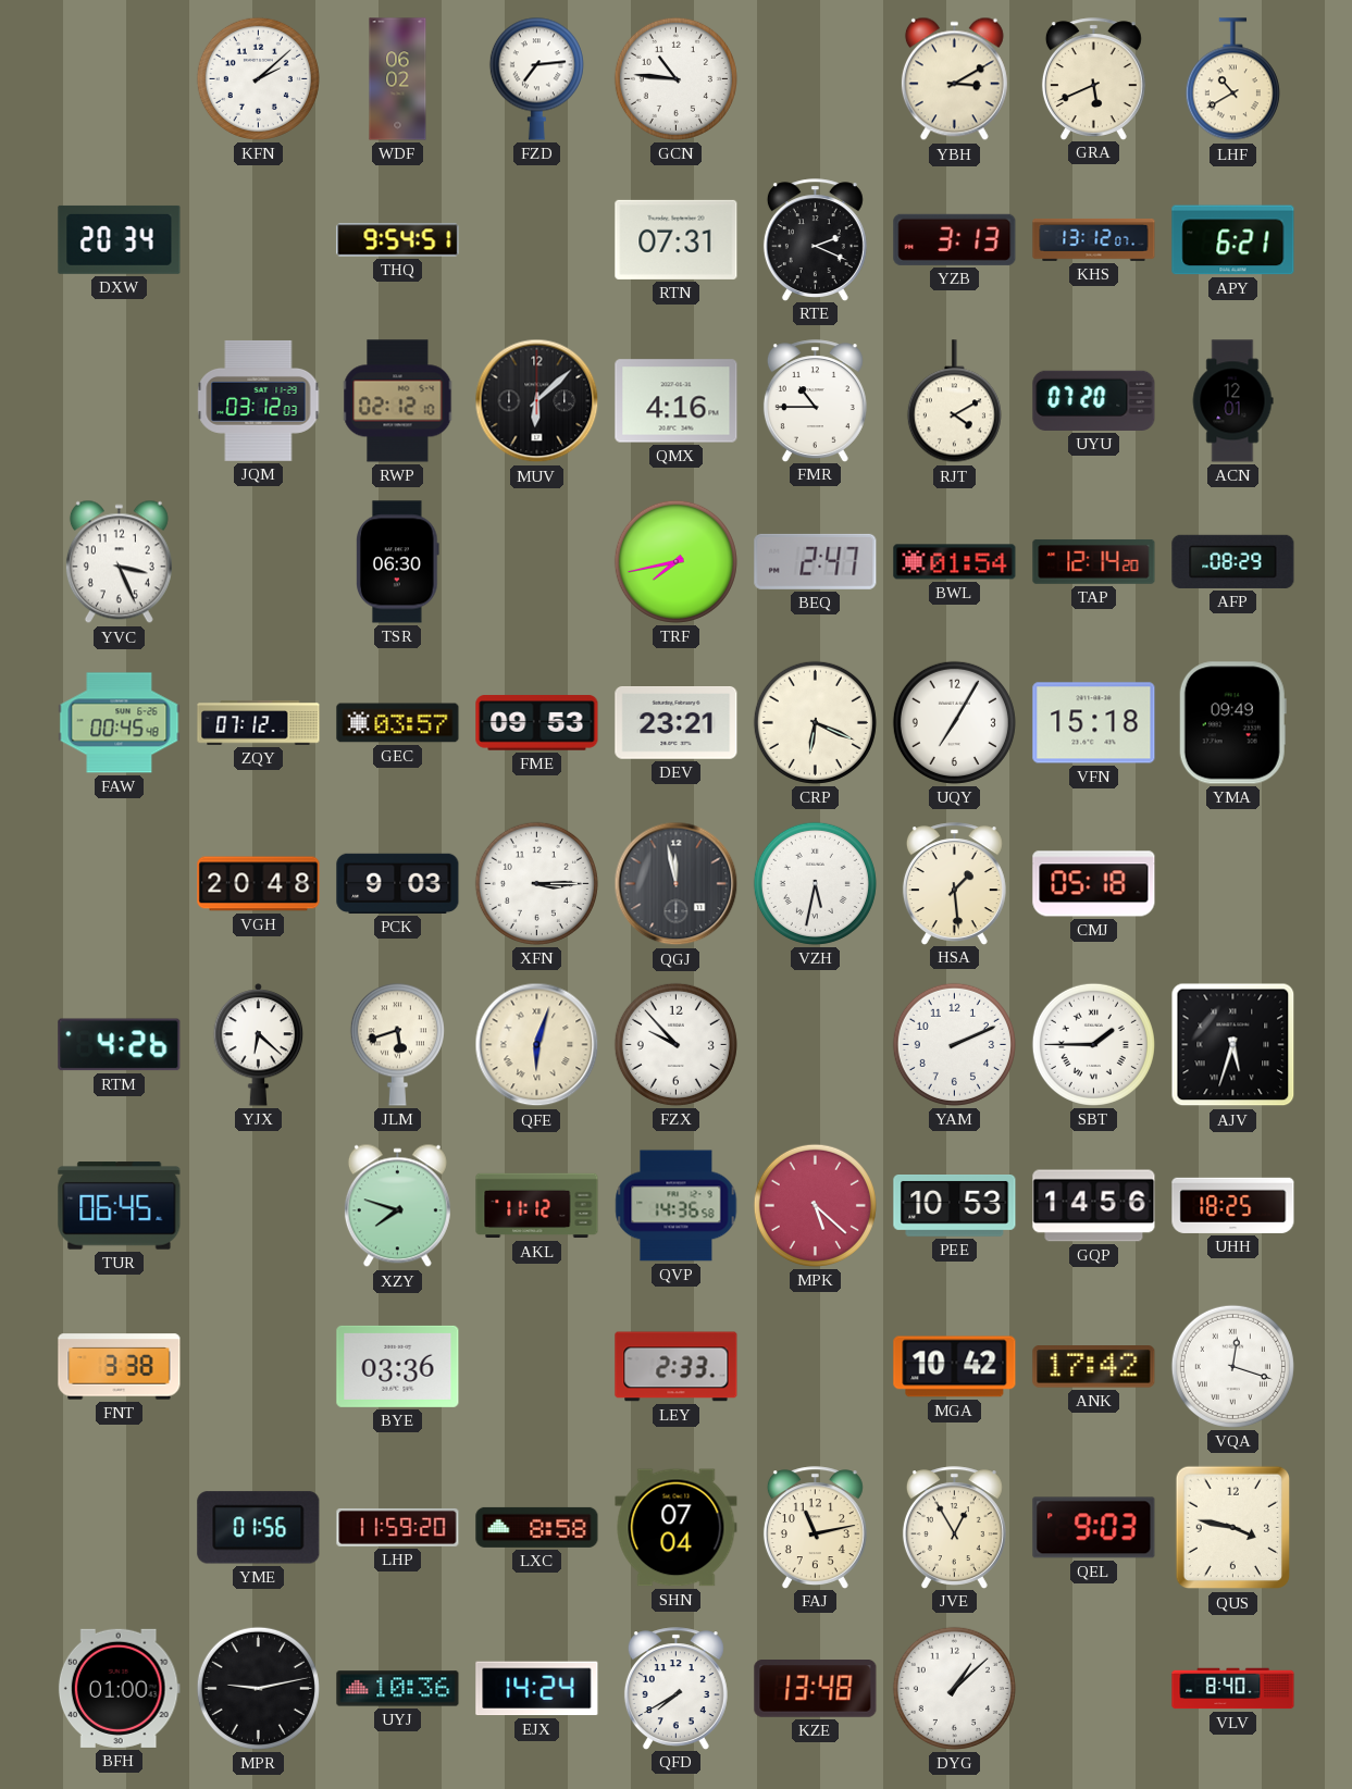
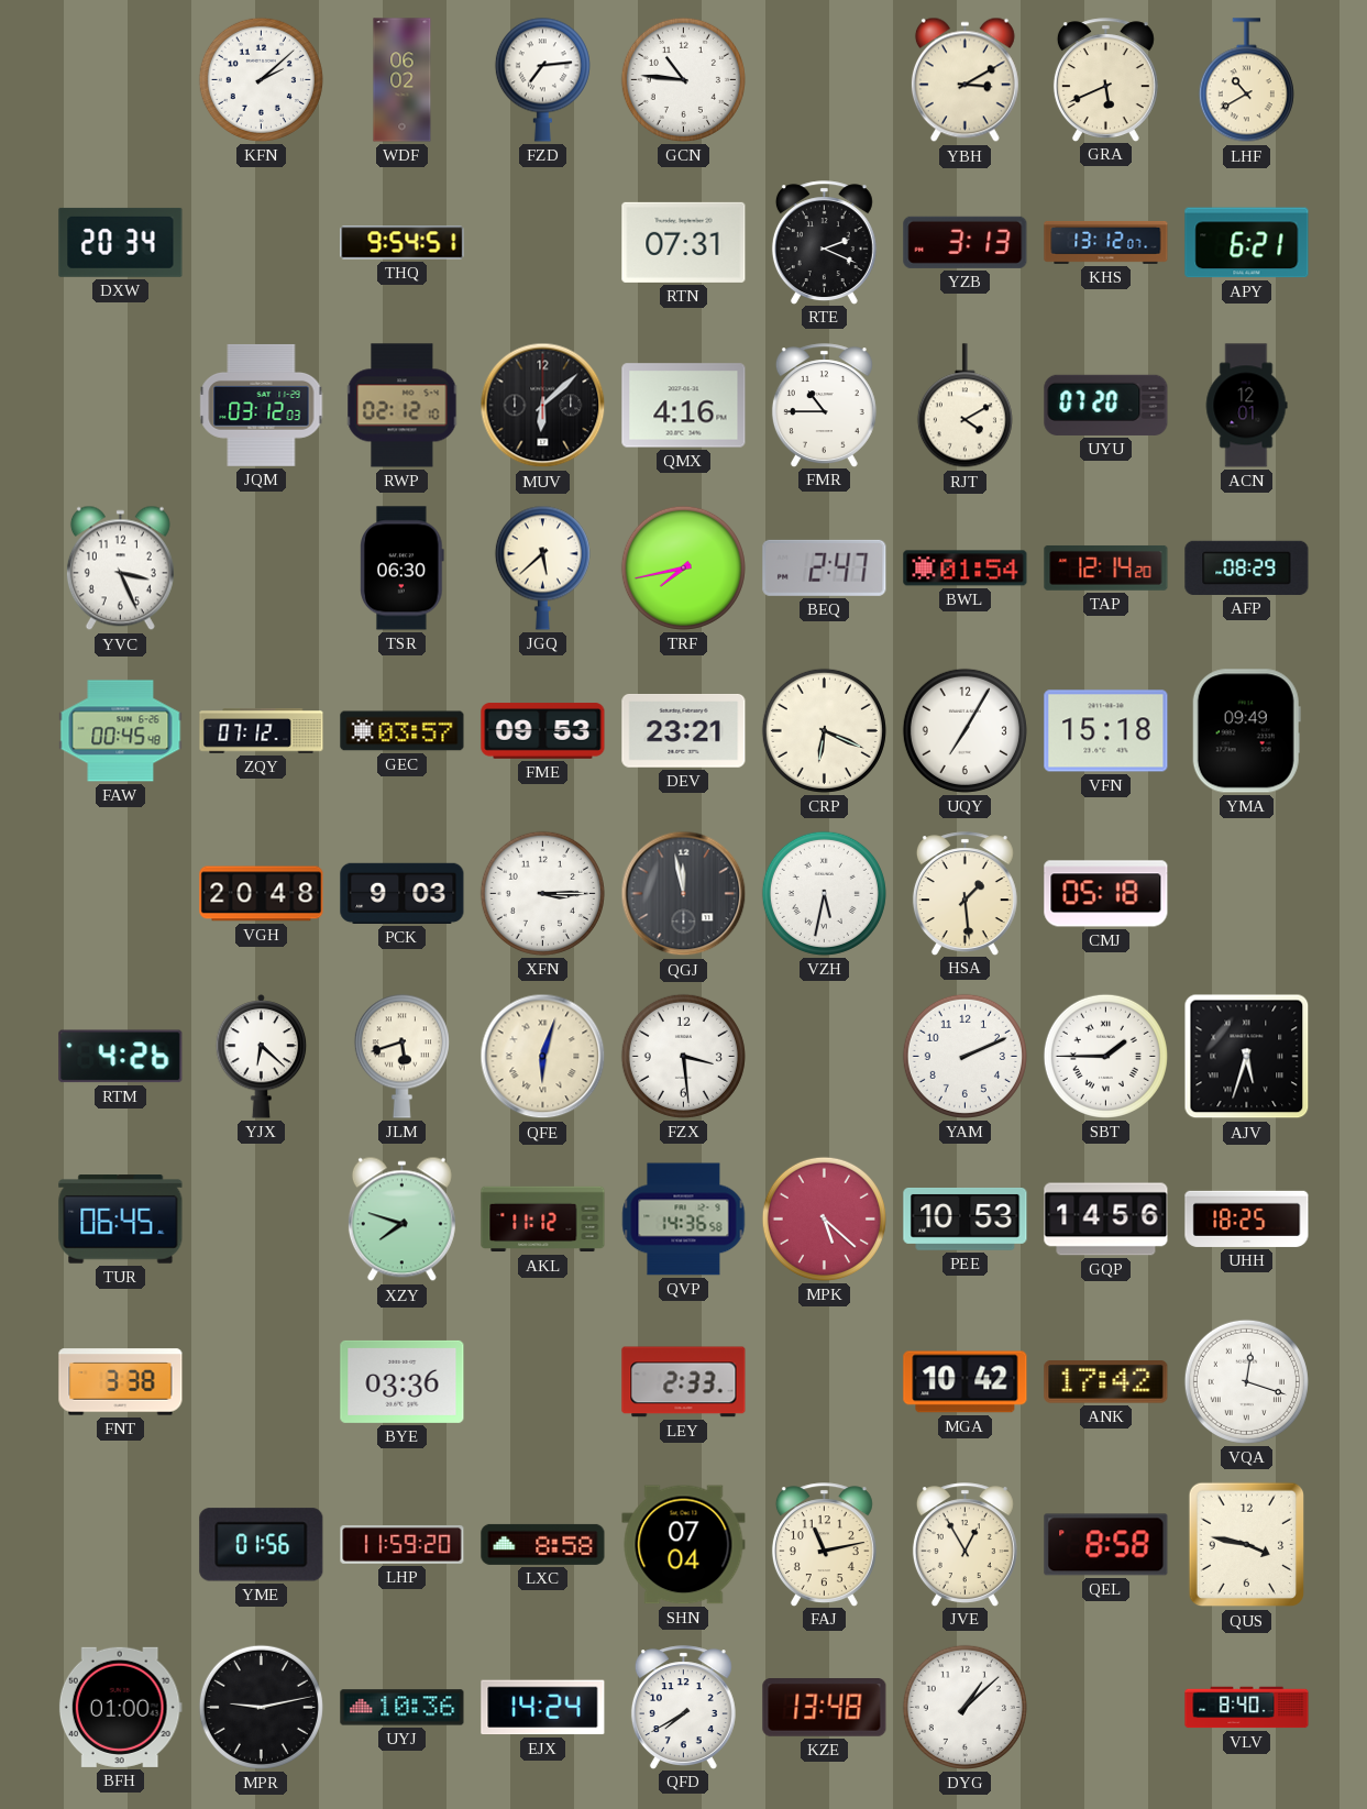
JGQ: none -> 5:38 (542, 567)
FZX: 9:53 -> 3:29 (683, 1056)
QEL: 9:03 -> 8:58 (1106, 1545)
